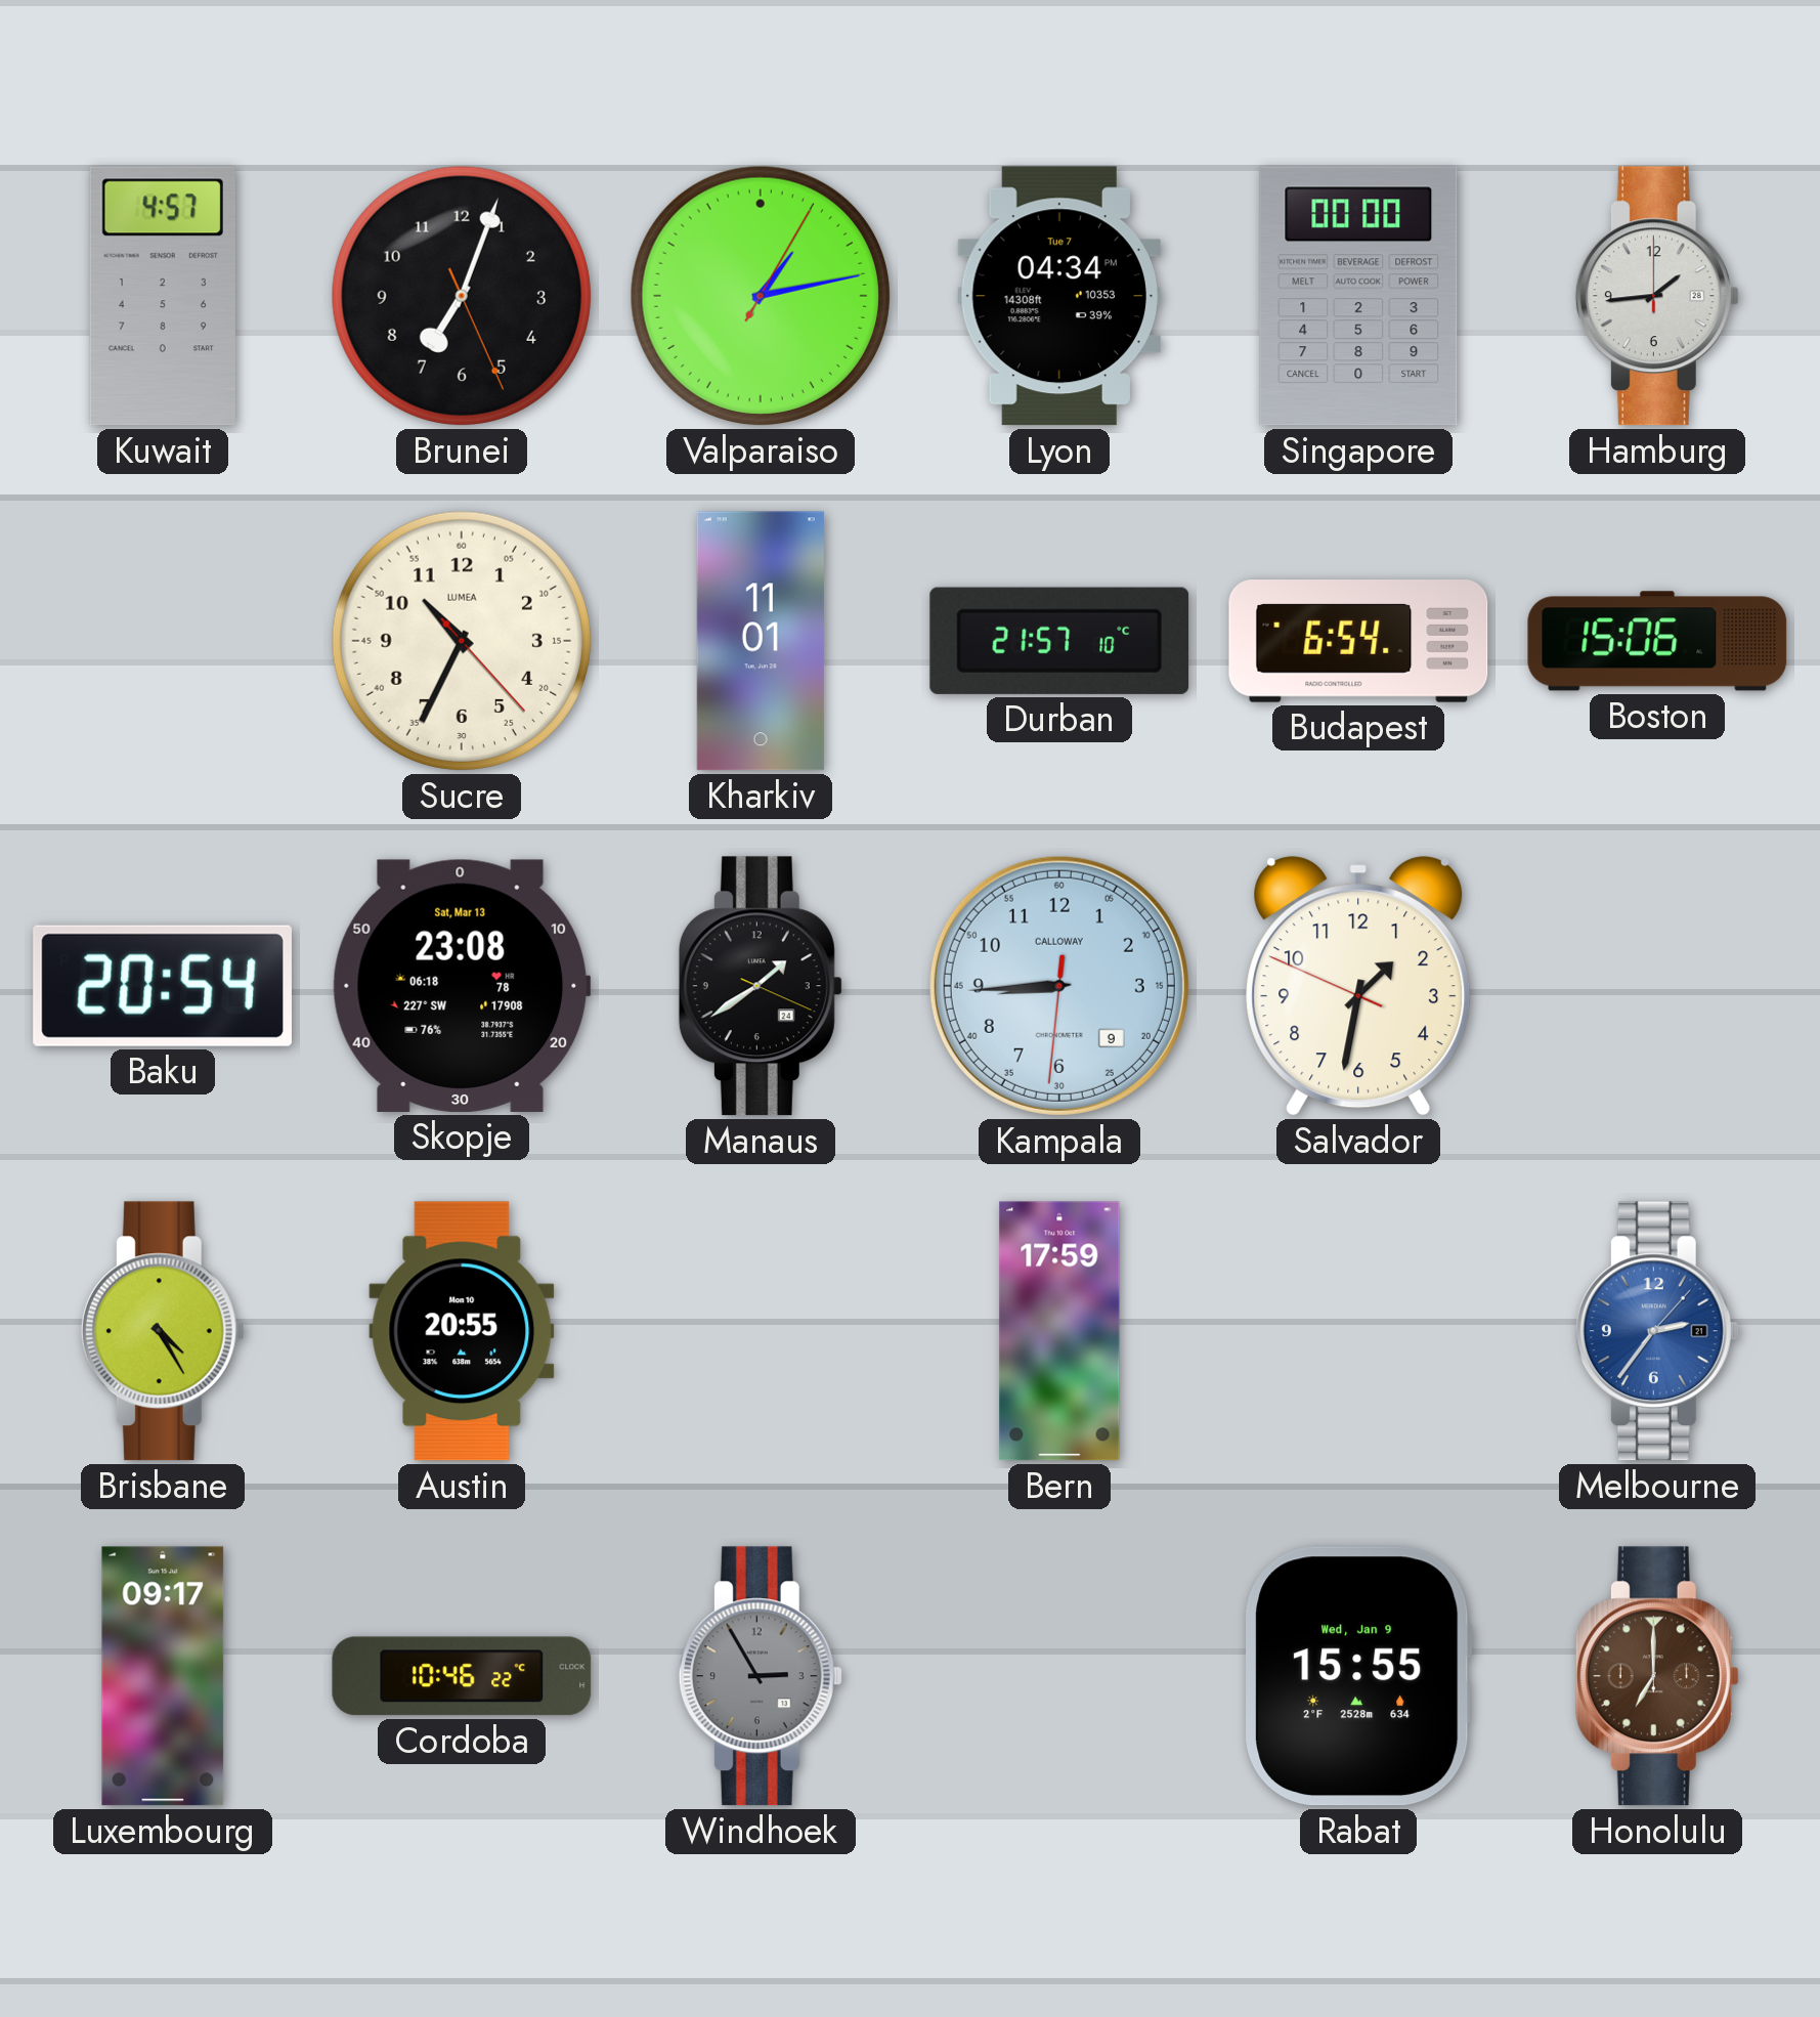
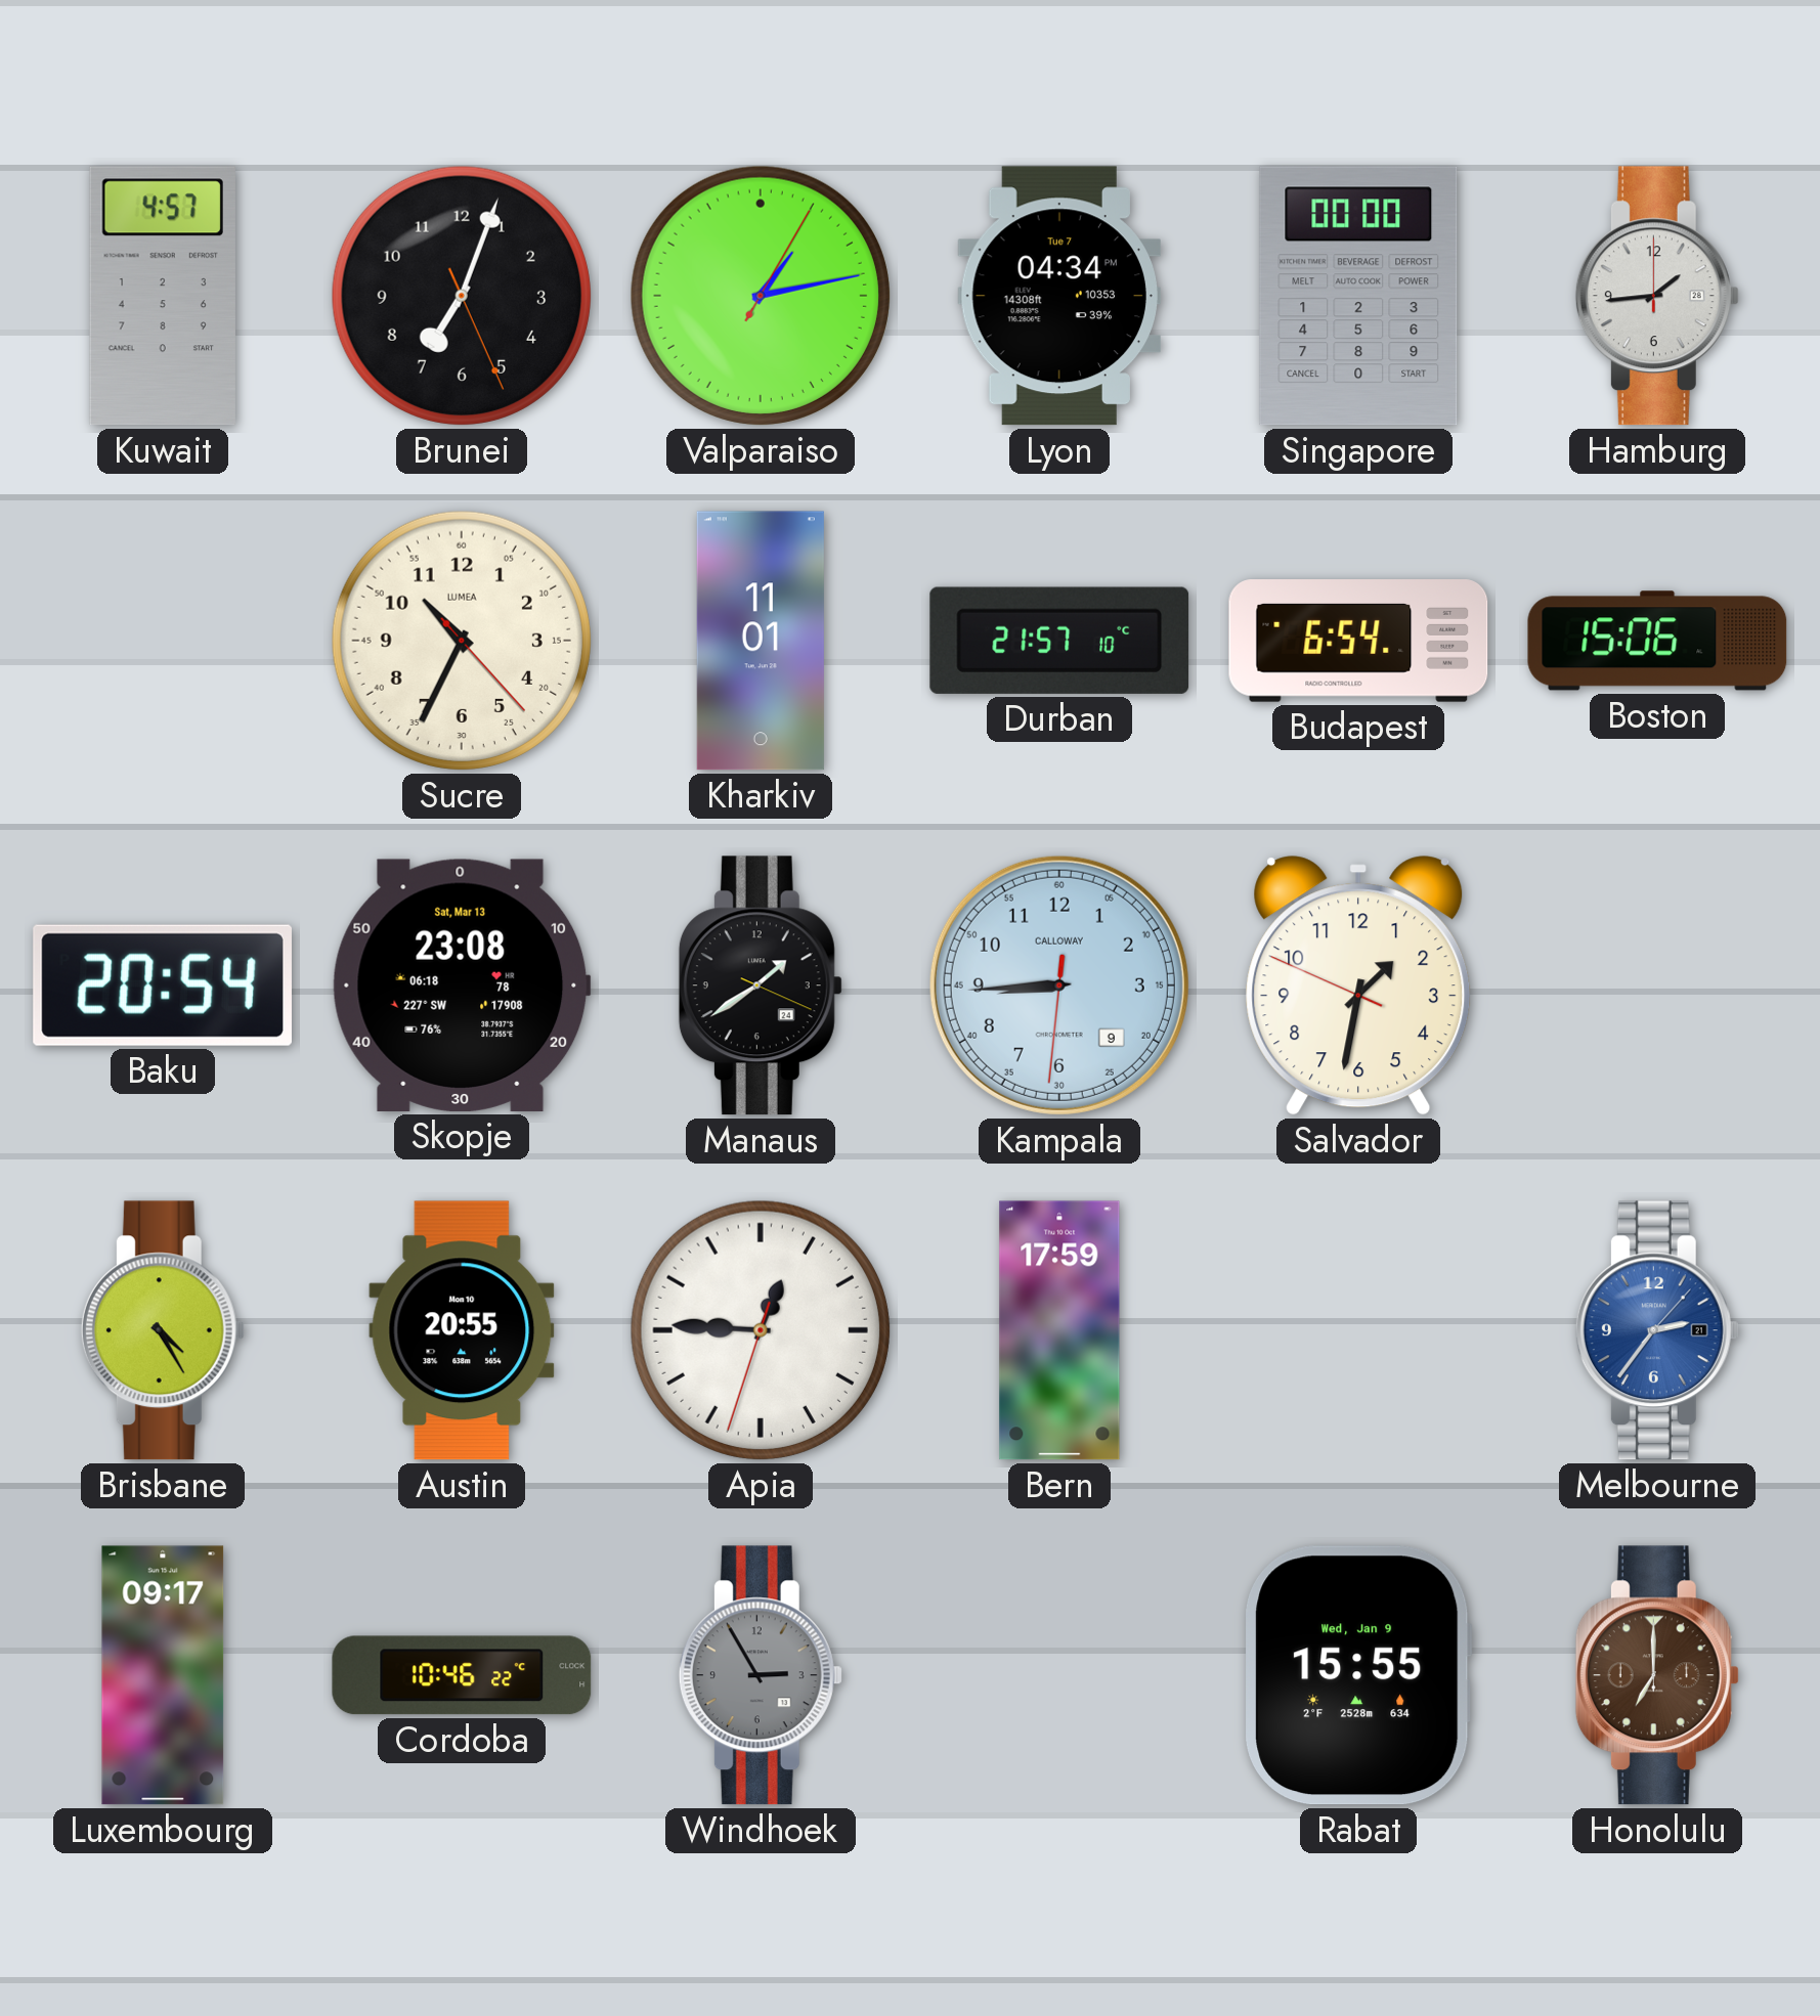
Apia: none -> 12:45 (761, 1330)
